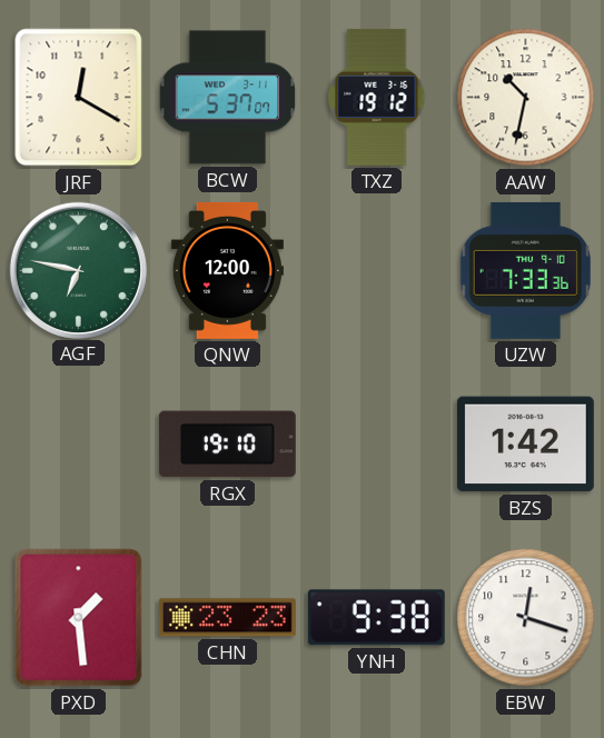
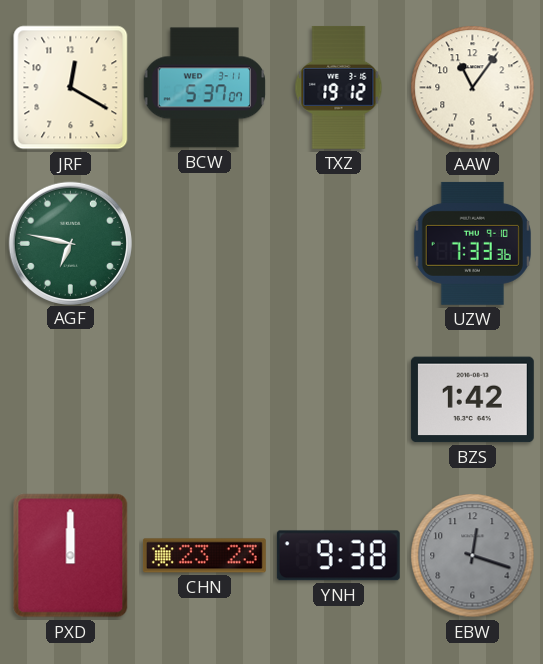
AAW: 10:32 -> 11:06 (473, 88)
QNW: 12:00 -> none (227, 270)
RGX: 19:10 -> none (227, 445)
PXD: 1:29 -> 12:00 (71, 556)
EBW dial: white -> grey (473, 556)
